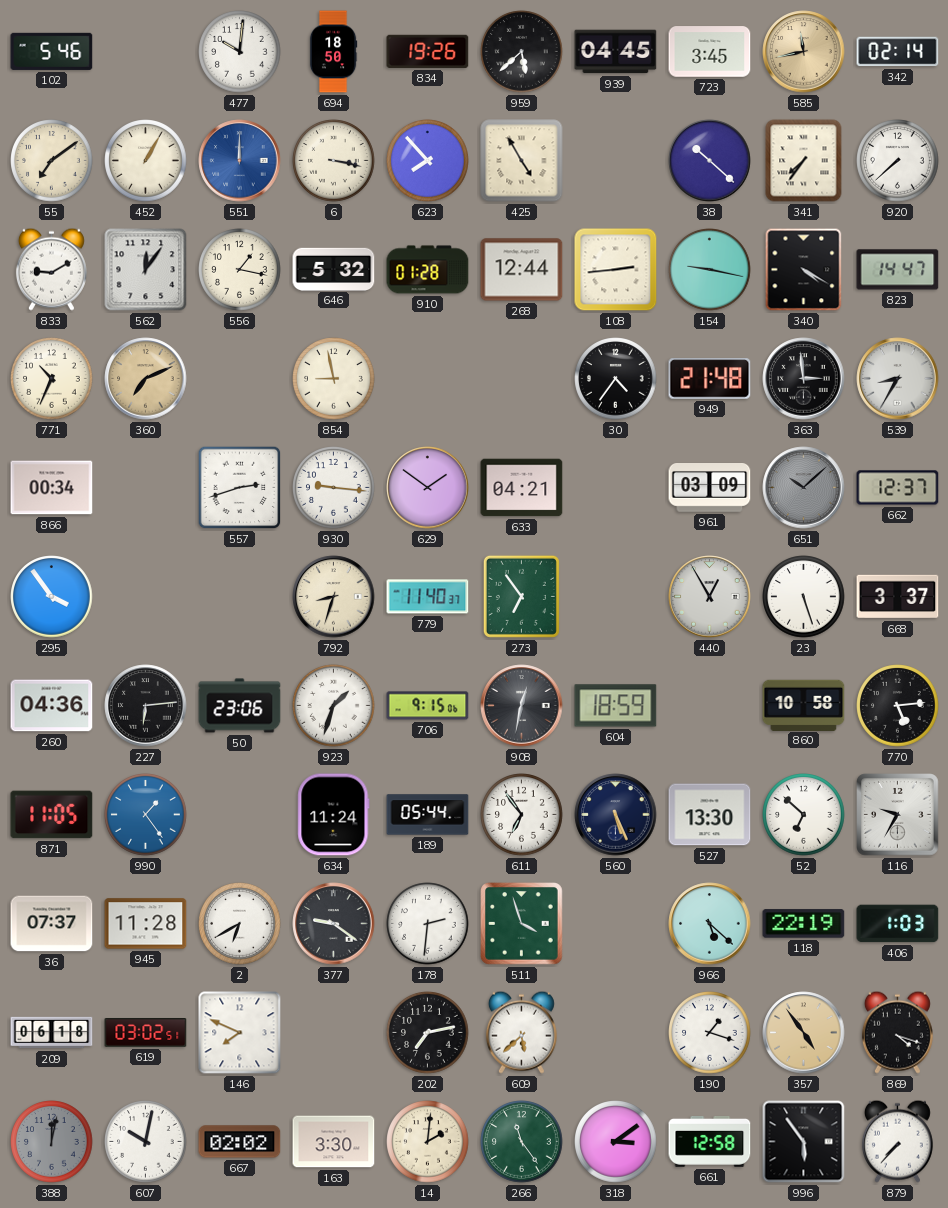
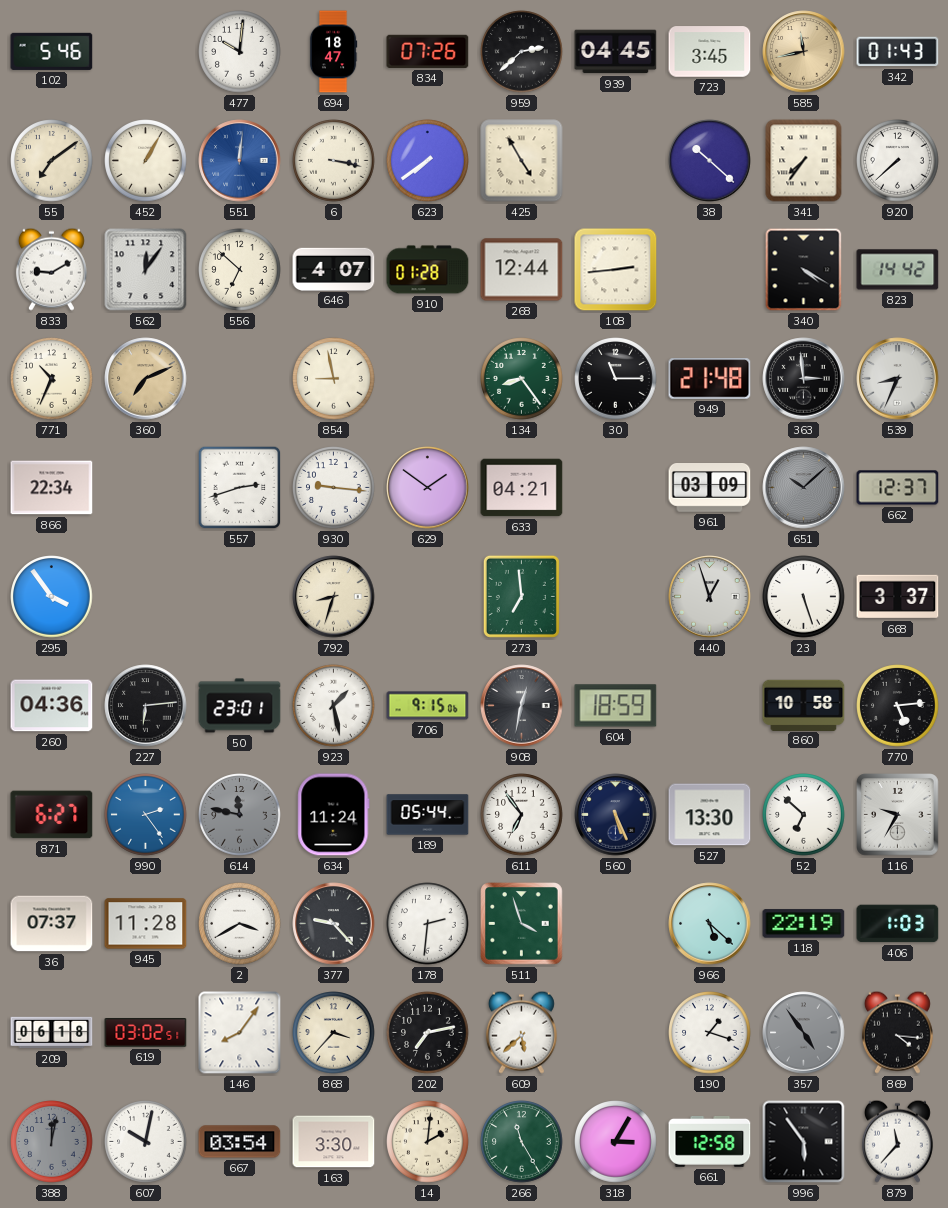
694: 18:50 -> 18:47 (333, 52)
834: 19:26 -> 07:26 (428, 51)
959: 5:38 -> 2:38 (522, 52)
342: 02:14 -> 01:43 (898, 52)
551: 12:00 -> 12:01 (240, 161)
623: 7:53 -> 7:39 (428, 161)
556: 1:17 -> 6:52 (240, 270)
646: 5:32 -> 4:07 (334, 269)
154: 9:17 -> none (710, 270)
823: 14:47 -> 14:42 (898, 270)
134: none -> 8:24 (522, 379)
30: 4:36 -> 11:15 (616, 379)
539: 8:35 -> 8:34 (898, 379)
866: 00:34 -> 22:34 (52, 488)
779: 11:40 -> none (428, 597)
273: 6:54 -> 6:59 (521, 596)
440: 12:55 -> 12:57 (710, 597)
50: 23:06 -> 23:01 (240, 706)
923: 1:33 -> 1:28 (334, 706)
871: 11:05 -> 6:27 (52, 815)
990: 1:24 -> 2:24 (146, 815)
614: none -> 11:47 (240, 815)
2: 6:40 -> 3:40 (240, 924)
377: 9:21 -> 9:23 (334, 924)
146: 7:49 -> 8:06 (240, 1033)
868: none -> 3:37 (334, 1033)
357 dial: champagne -> grey (804, 1033)
869: 4:18 -> 4:16 (897, 1032)
667: 02:02 -> 03:54 (240, 1142)
266: 11:24 -> 11:25 (522, 1142)
318: 3:09 -> 3:05 (616, 1142)
879: 7:37 -> 11:37 (897, 1141)
